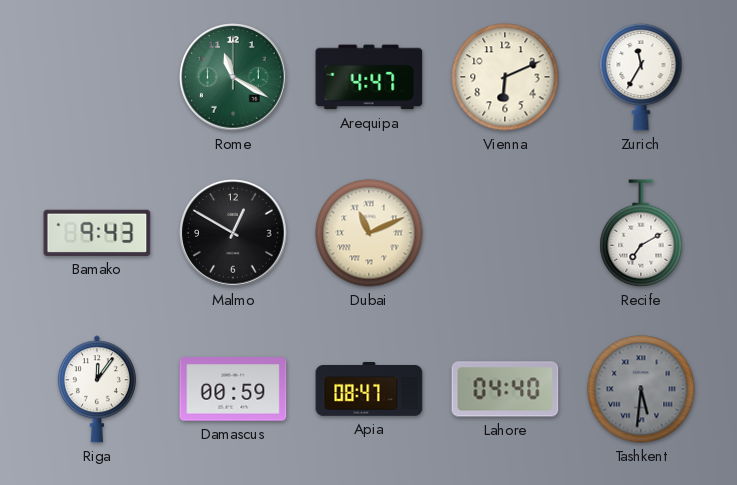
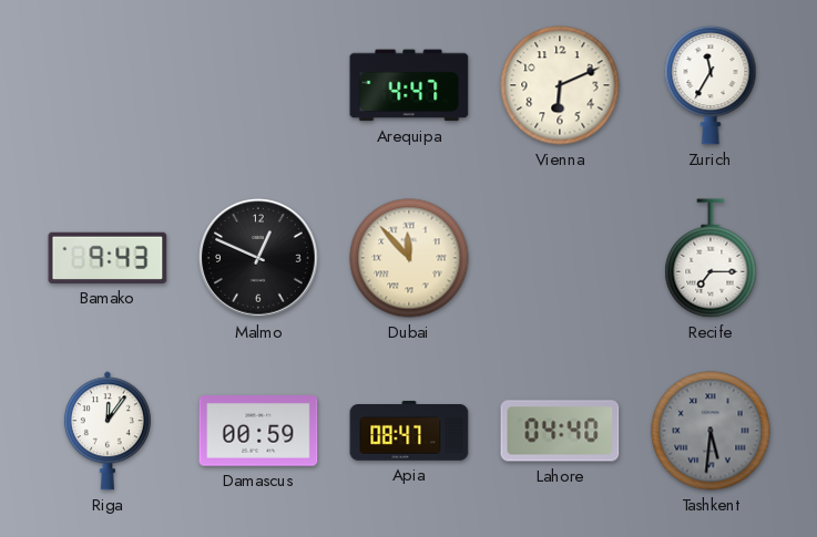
Rome: 11:20 -> none (233, 77)
Malmo: 12:50 -> 12:49 (258, 258)
Dubai: 11:11 -> 11:53 (409, 258)
Recife: 7:10 -> 7:15 (711, 258)
